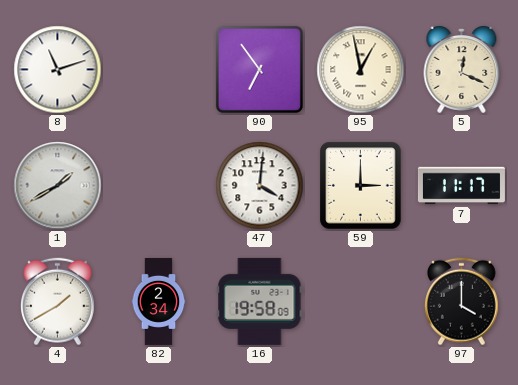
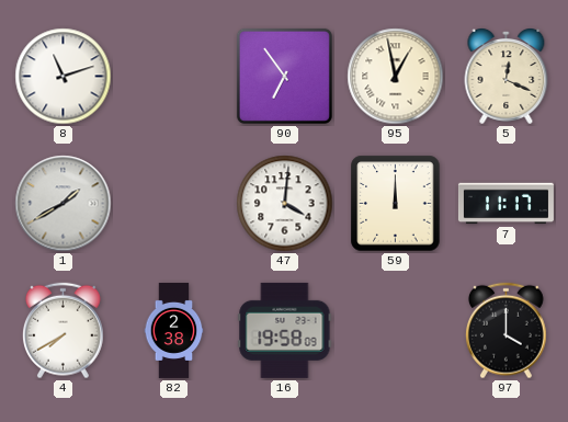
59: 3:00 -> 12:00 (396, 204)
4: 1:40 -> 7:40 (63, 331)
82: 2:34 -> 2:38 (174, 330)
